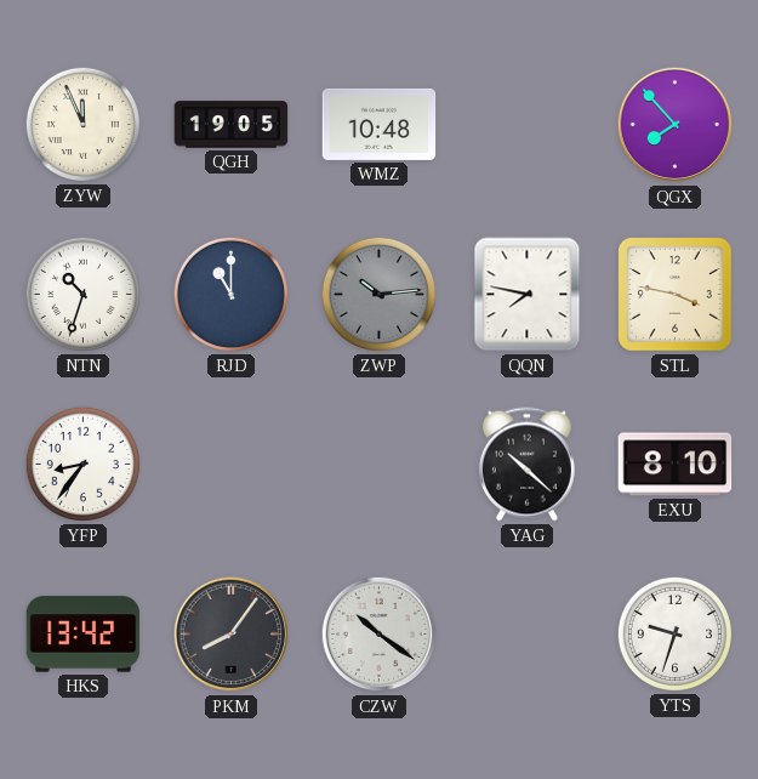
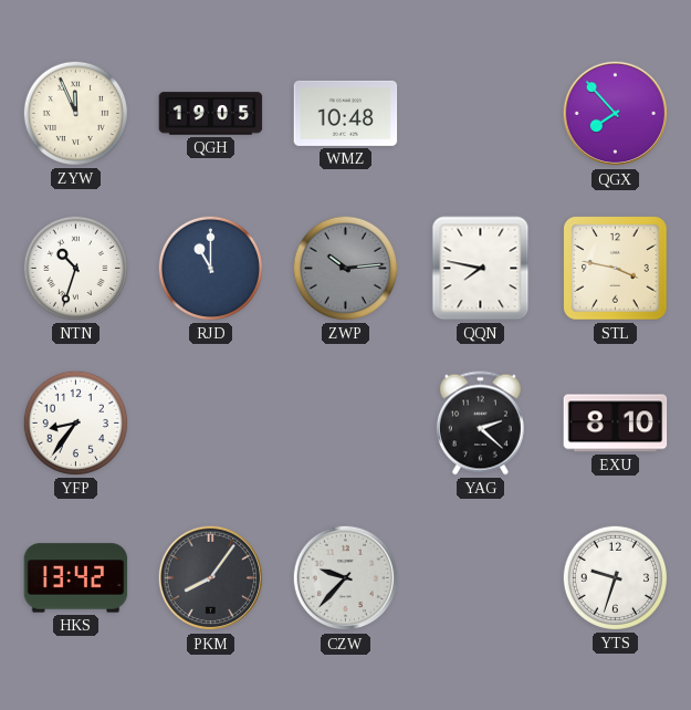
YAG: 10:22 -> 2:22 (480, 424)
CZW: 10:21 -> 9:37 (346, 578)
